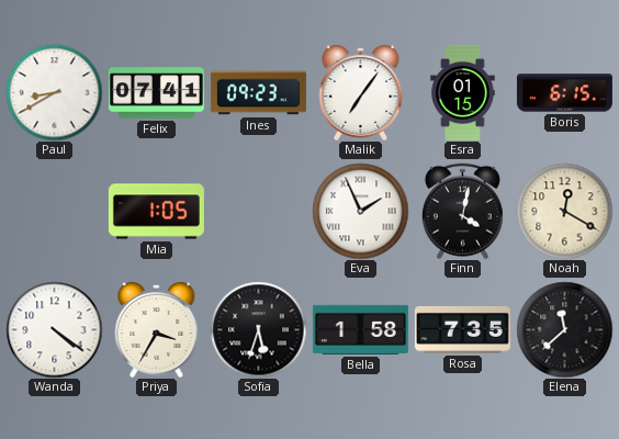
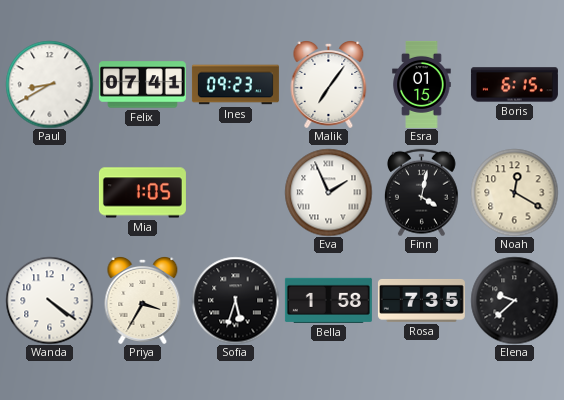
Elena: 11:38 -> 9:38 (514, 300)
